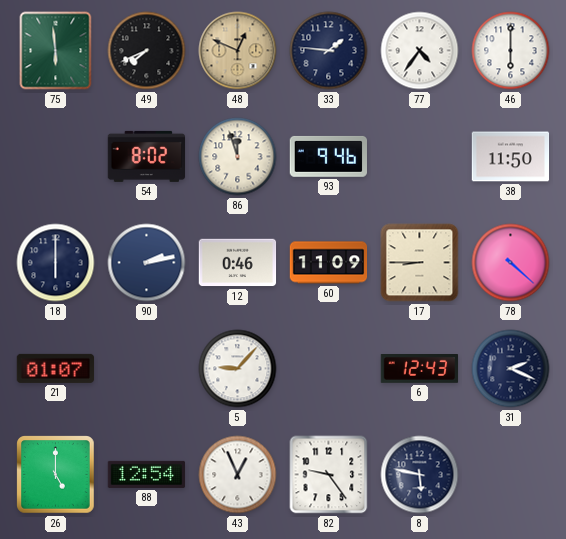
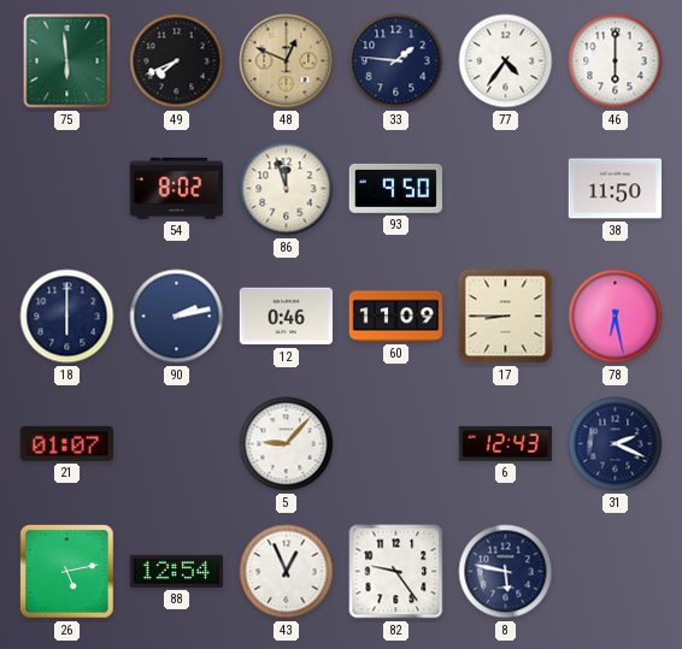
93: 9:46 -> 9:50 (395, 188)
78: 4:22 -> 6:28 (616, 317)
26: 5:00 -> 5:13 (67, 572)
